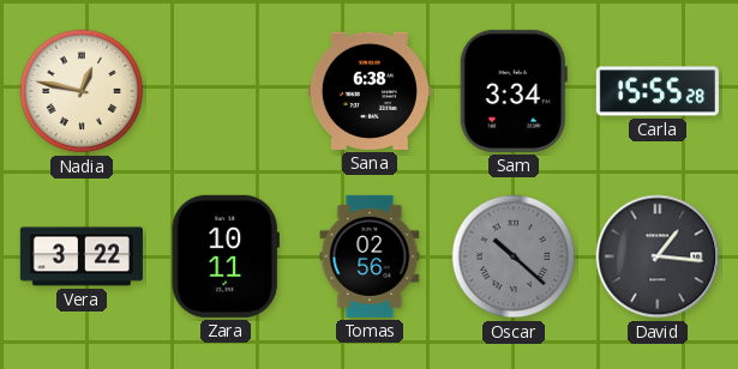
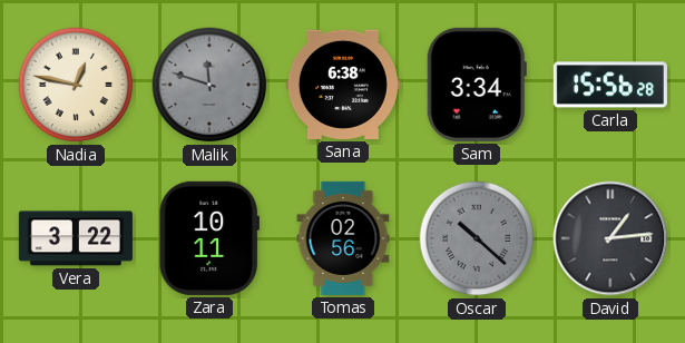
Malik: none -> 11:48 (209, 85)
Carla: 15:55 -> 15:56 (610, 85)
David: 1:16 -> 1:14 (610, 238)
